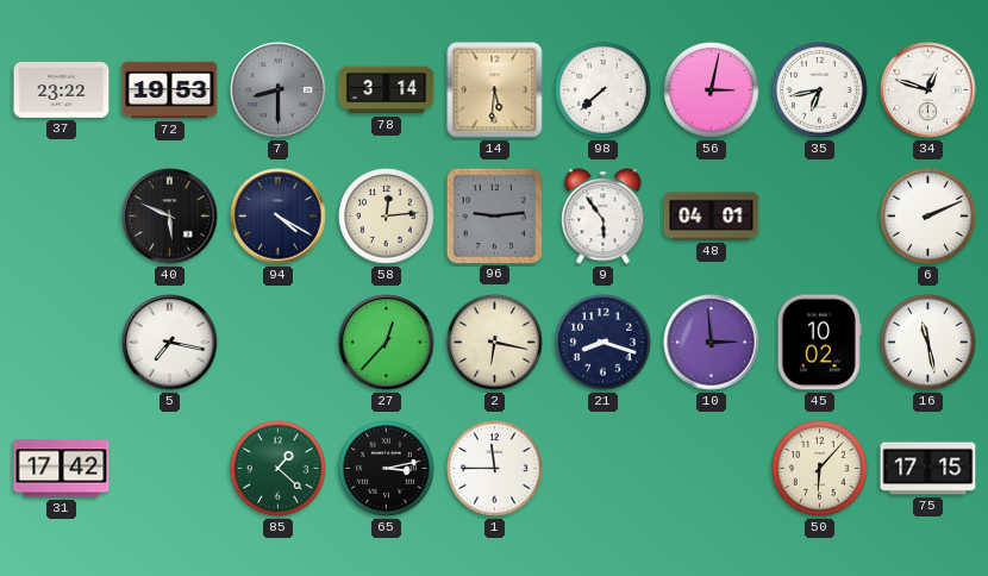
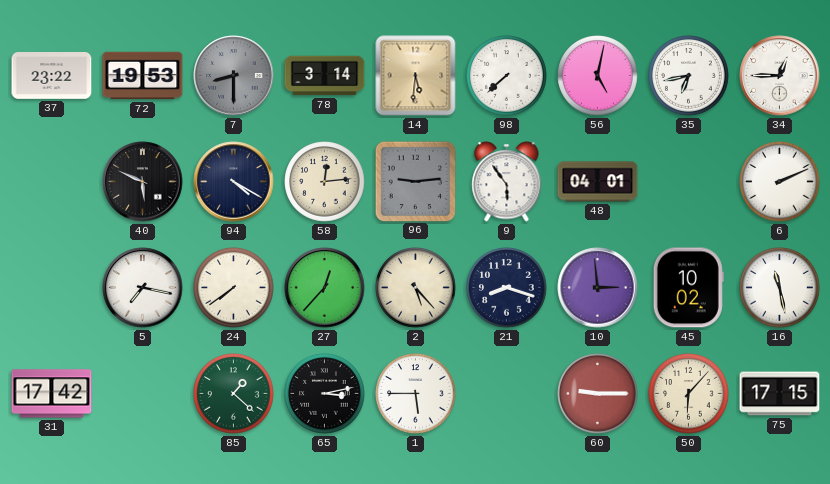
56: 3:02 -> 5:02 (598, 76)
34: 12:48 -> 12:45 (780, 76)
24: none -> 7:39 (234, 288)
2: 6:17 -> 5:23 (416, 288)
1: 11:45 -> 5:45 (416, 394)
60: none -> 9:15 (598, 394)
